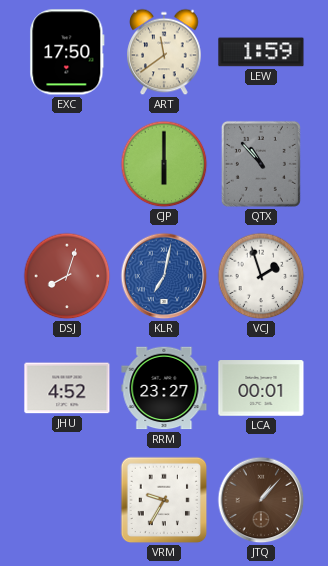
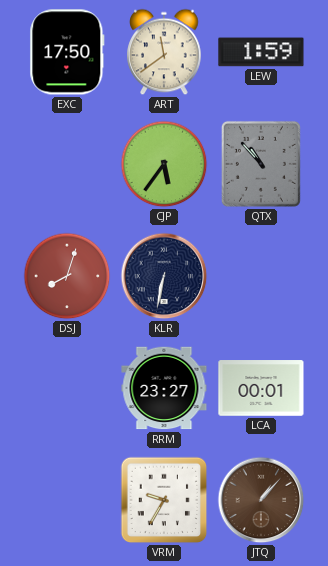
CJP: 6:00 -> 5:36 (164, 164)
KLR: 7:02 -> 6:32 (164, 276)
KLR dial: blue -> navy (164, 276)
VCJ: 1:57 -> none (261, 276)
JHU: 4:52 -> none (67, 388)
